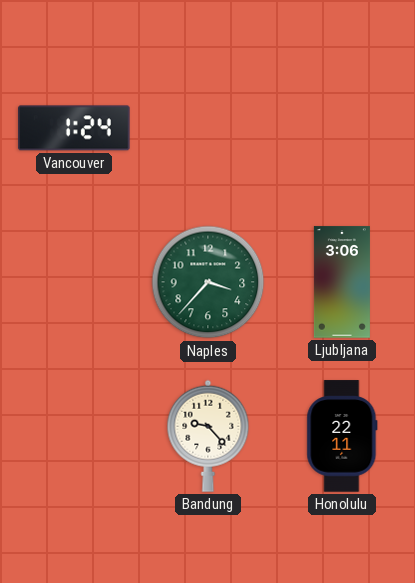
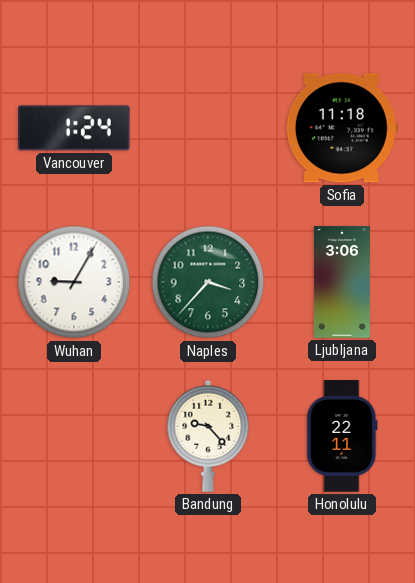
Sofia: none -> 11:18 (342, 128)
Wuhan: none -> 9:05 (74, 282)
